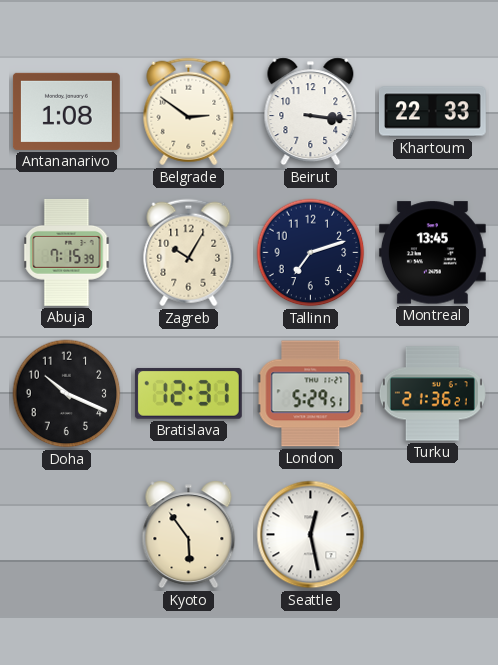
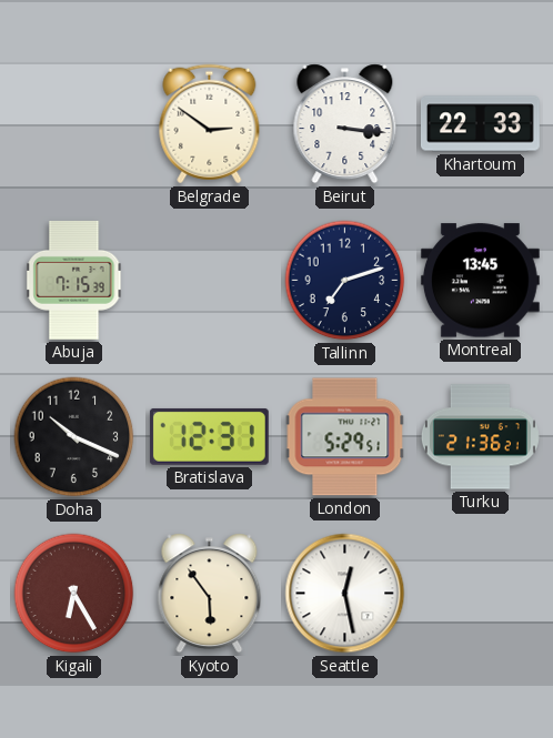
Antananarivo: 1:08 -> none (66, 111)
Zagreb: 10:05 -> none (189, 253)
Kigali: none -> 6:25 (74, 594)
